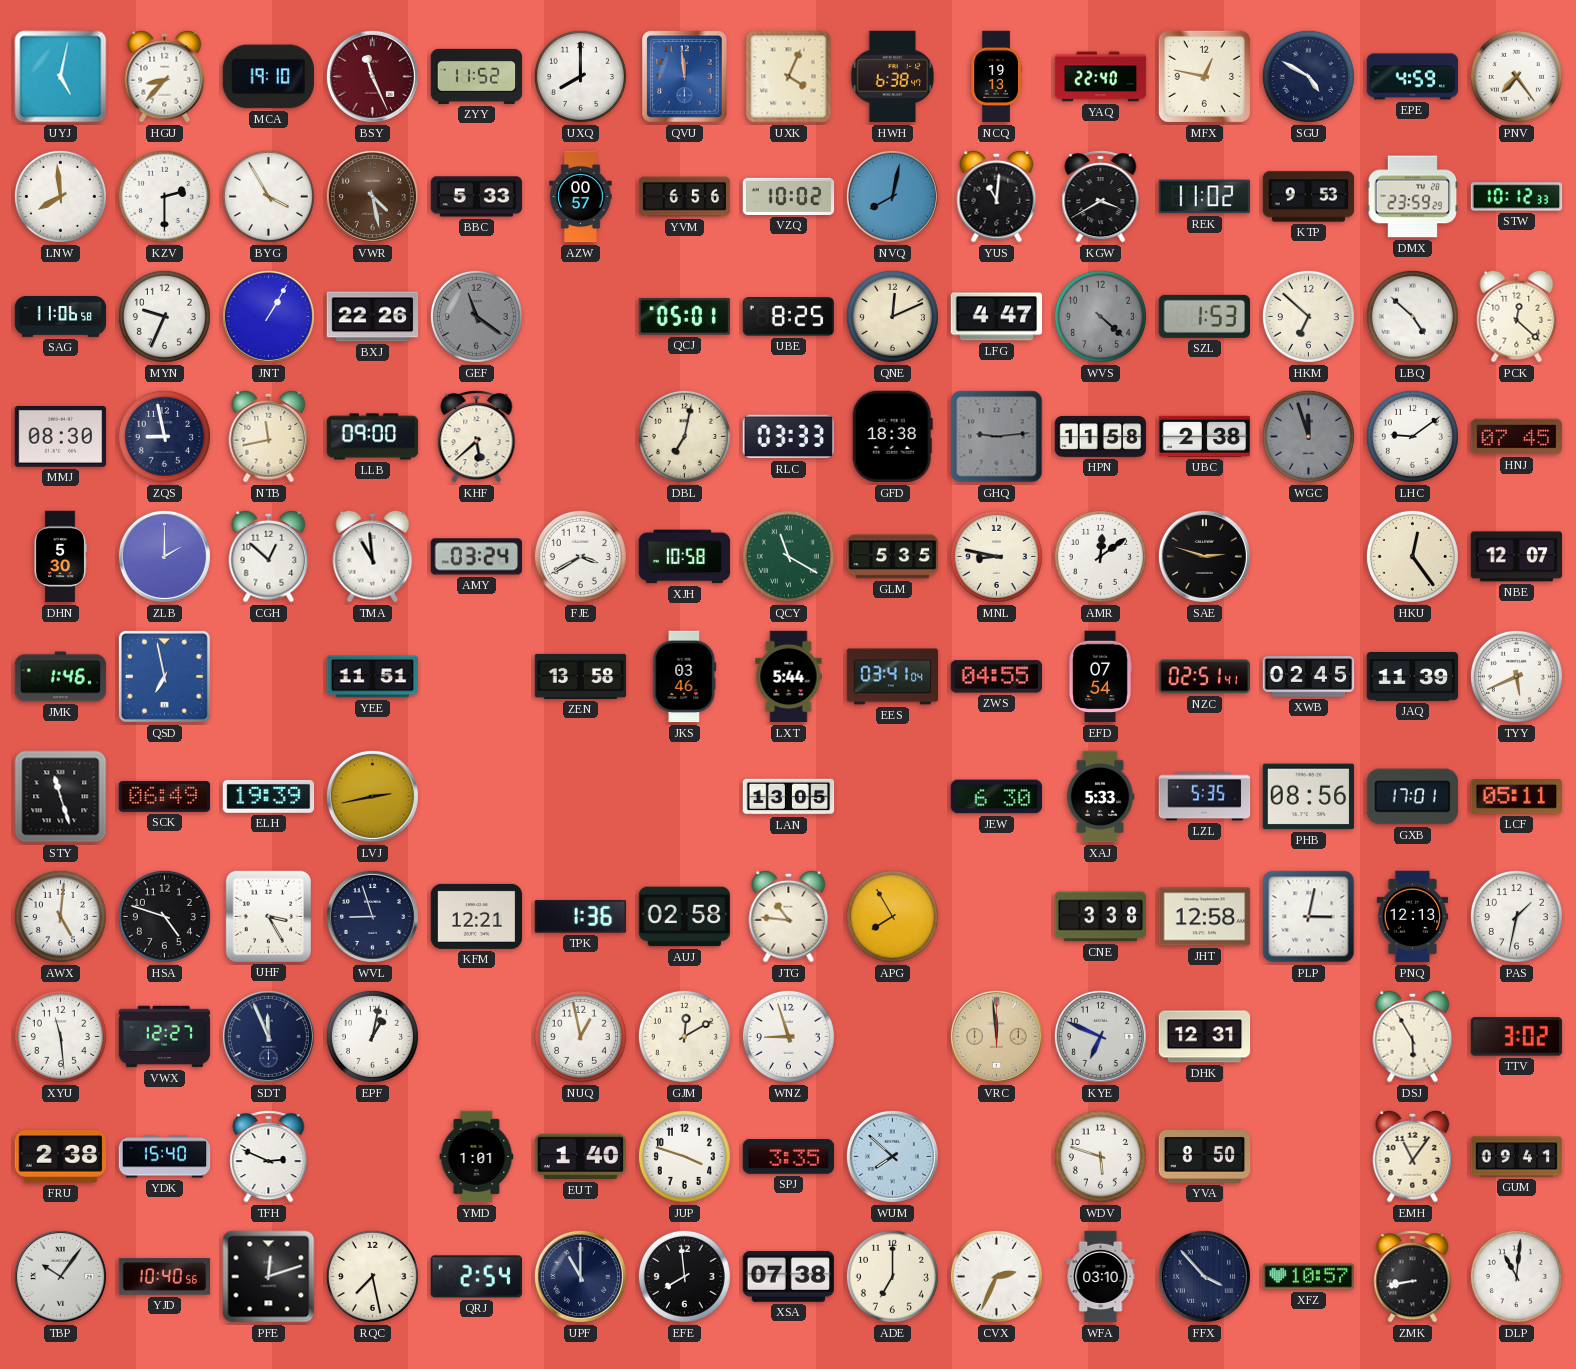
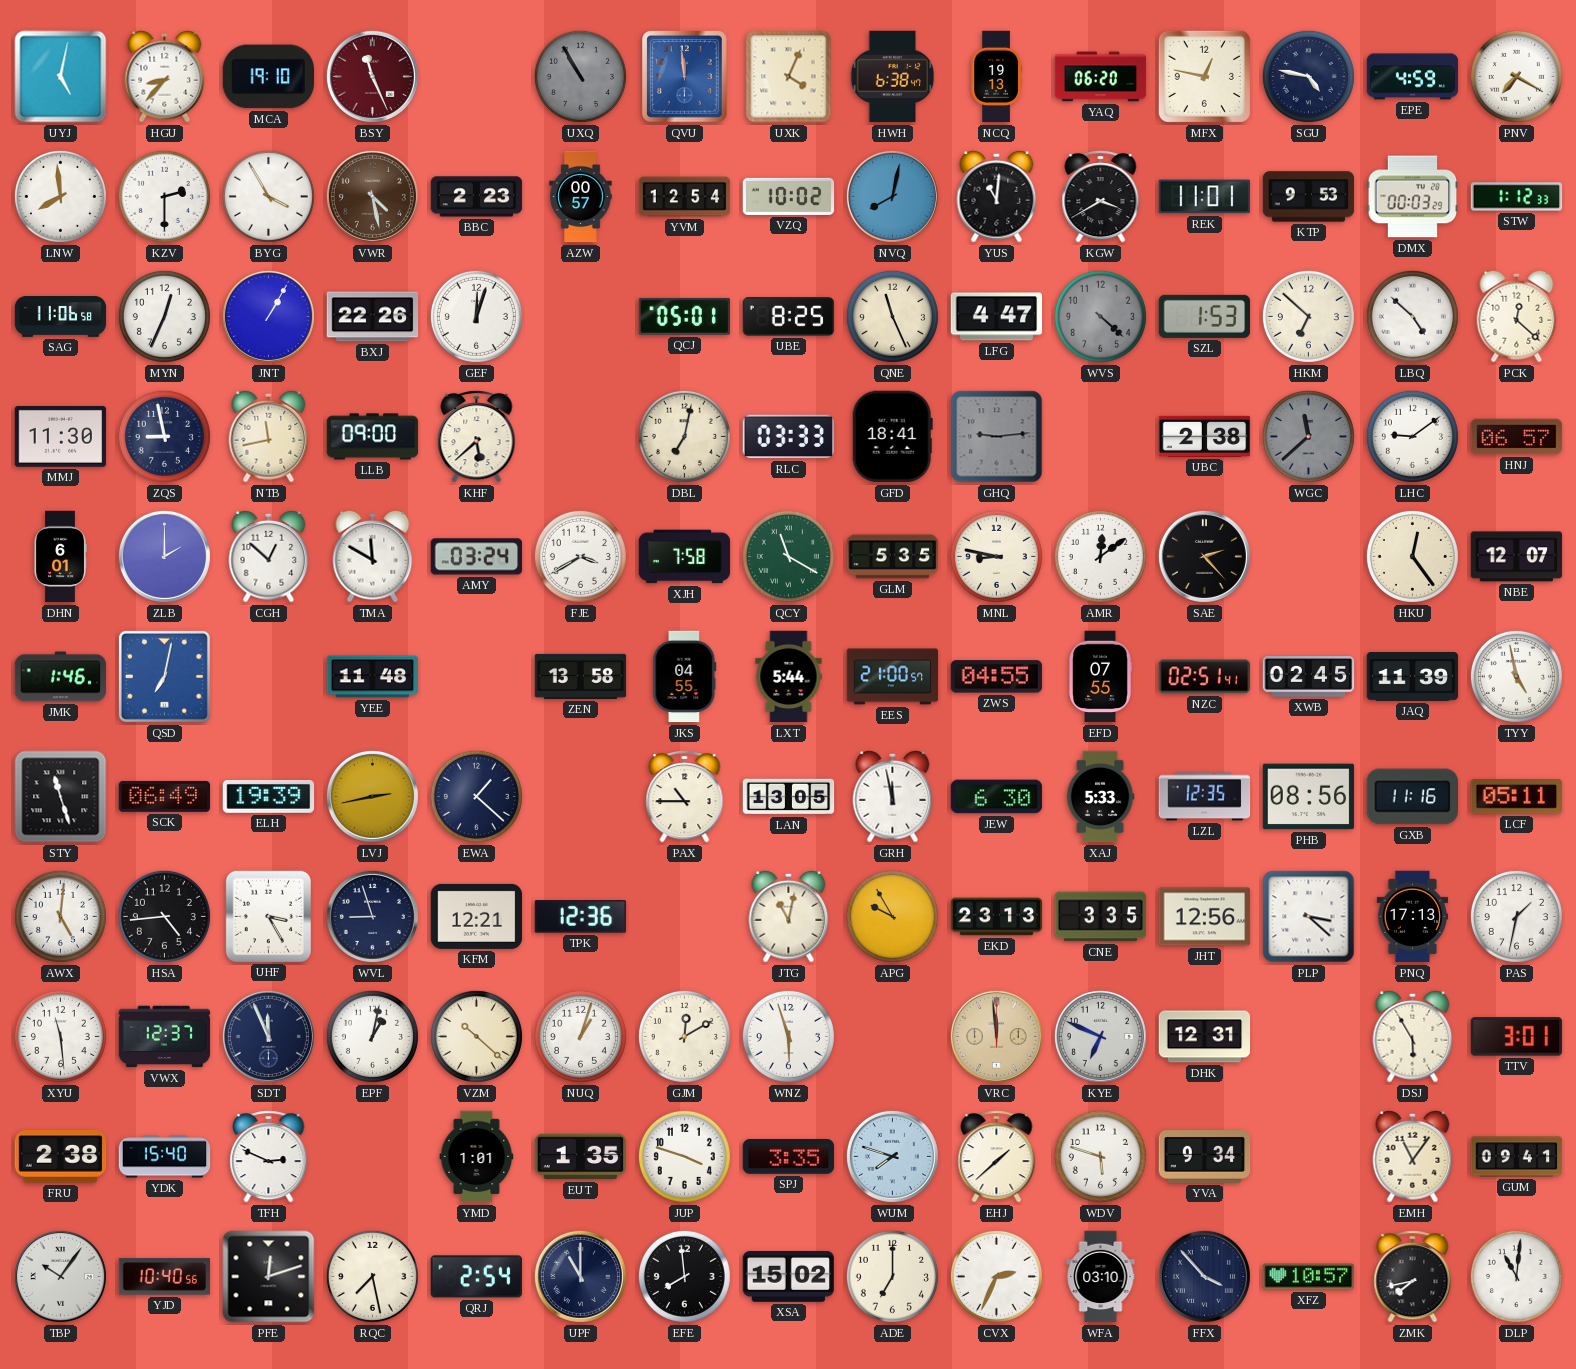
ZYY: 11:52 -> none (477, 76)
UXQ: 8:00 -> 10:55 (580, 76)
UXQ dial: white -> grey (580, 76)
YAQ: 22:40 -> 06:20 (1101, 77)
SGU: 4:50 -> 4:47 (1308, 76)
PNV: 7:24 -> 7:20 (1516, 76)
BBC: 5:33 -> 2:23 (477, 197)
YVM: 6:56 -> 12:54 (685, 197)
REK: 11:02 -> 11:01 (1204, 197)
DMX: 23:59 -> 00:03 (1413, 197)
STW: 10:12 -> 1:12 (1517, 197)
MYN: 9:34 -> 12:34 (164, 316)
GEF: 11:21 -> 12:03 (476, 316)
GEF dial: grey -> white (476, 316)
QNE: 12:11 -> 11:26 (892, 316)
MMJ: 08:30 -> 11:30 (61, 437)
GFD: 18:38 -> 18:41 (892, 437)
HPN: 11:58 -> none (1101, 437)
WGC: 11:57 -> 11:38 (1308, 436)
HNJ: 07:45 -> 06:57 (1517, 437)
DHN: 5:30 -> 6:01 (60, 557)
TMA: 10:59 -> 11:50 (373, 556)
XJH: 10:58 -> 7:58 (685, 557)
SAE: 2:48 -> 2:23 (1204, 556)
QSD: 6:58 -> 7:02 (164, 676)
YEE: 11:51 -> 11:48 (373, 677)
JKS: 03:46 -> 04:55 (685, 677)
EES: 03:41 -> 21:00 (893, 677)
EFD: 07:54 -> 07:55 (1101, 677)
TYY: 5:41 -> 4:58 (1516, 676)
EWA: none -> 1:22 (476, 796)
PAX: none -> 10:45 (685, 797)
GRH: none -> 11:58 (893, 796)
LZL: 5:35 -> 12:35 (1205, 797)
GXB: 17:01 -> 11:16 (1412, 797)
HSA: 4:48 -> 4:44 (164, 916)
TPK: 1:36 -> 12:36 (581, 917)
AUJ: 02:58 -> none (685, 917)
JTG: 10:46 -> 11:02 (789, 916)
APG: 7:55 -> 9:55 (892, 916)
EKD: none -> 23:13 (997, 917)
CNE: 3:38 -> 3:35 (1101, 917)
JHT: 12:58 -> 12:56 (1205, 917)
PLP: 3:02 -> 3:22 (1309, 917)
PNQ: 12:13 -> 17:13 (1413, 917)
VWX: 12:27 -> 12:37 (165, 1037)
VZM: none -> 10:22 (476, 1036)
NUQ: 12:58 -> 1:03 (580, 1036)
WNZ: 8:57 -> 5:57 (788, 1036)
TTV: 3:02 -> 3:01 (1517, 1037)
EUT: 1:40 -> 1:35 (581, 1157)
WUM: 7:52 -> 7:48 (892, 1156)
EHJ: none -> 1:38 (997, 1157)
YVA: 8:50 -> 9:34 (1205, 1157)
XSA: 07:38 -> 15:02 (789, 1276)
ZMK: 8:43 -> 7:43 (1413, 1277)
